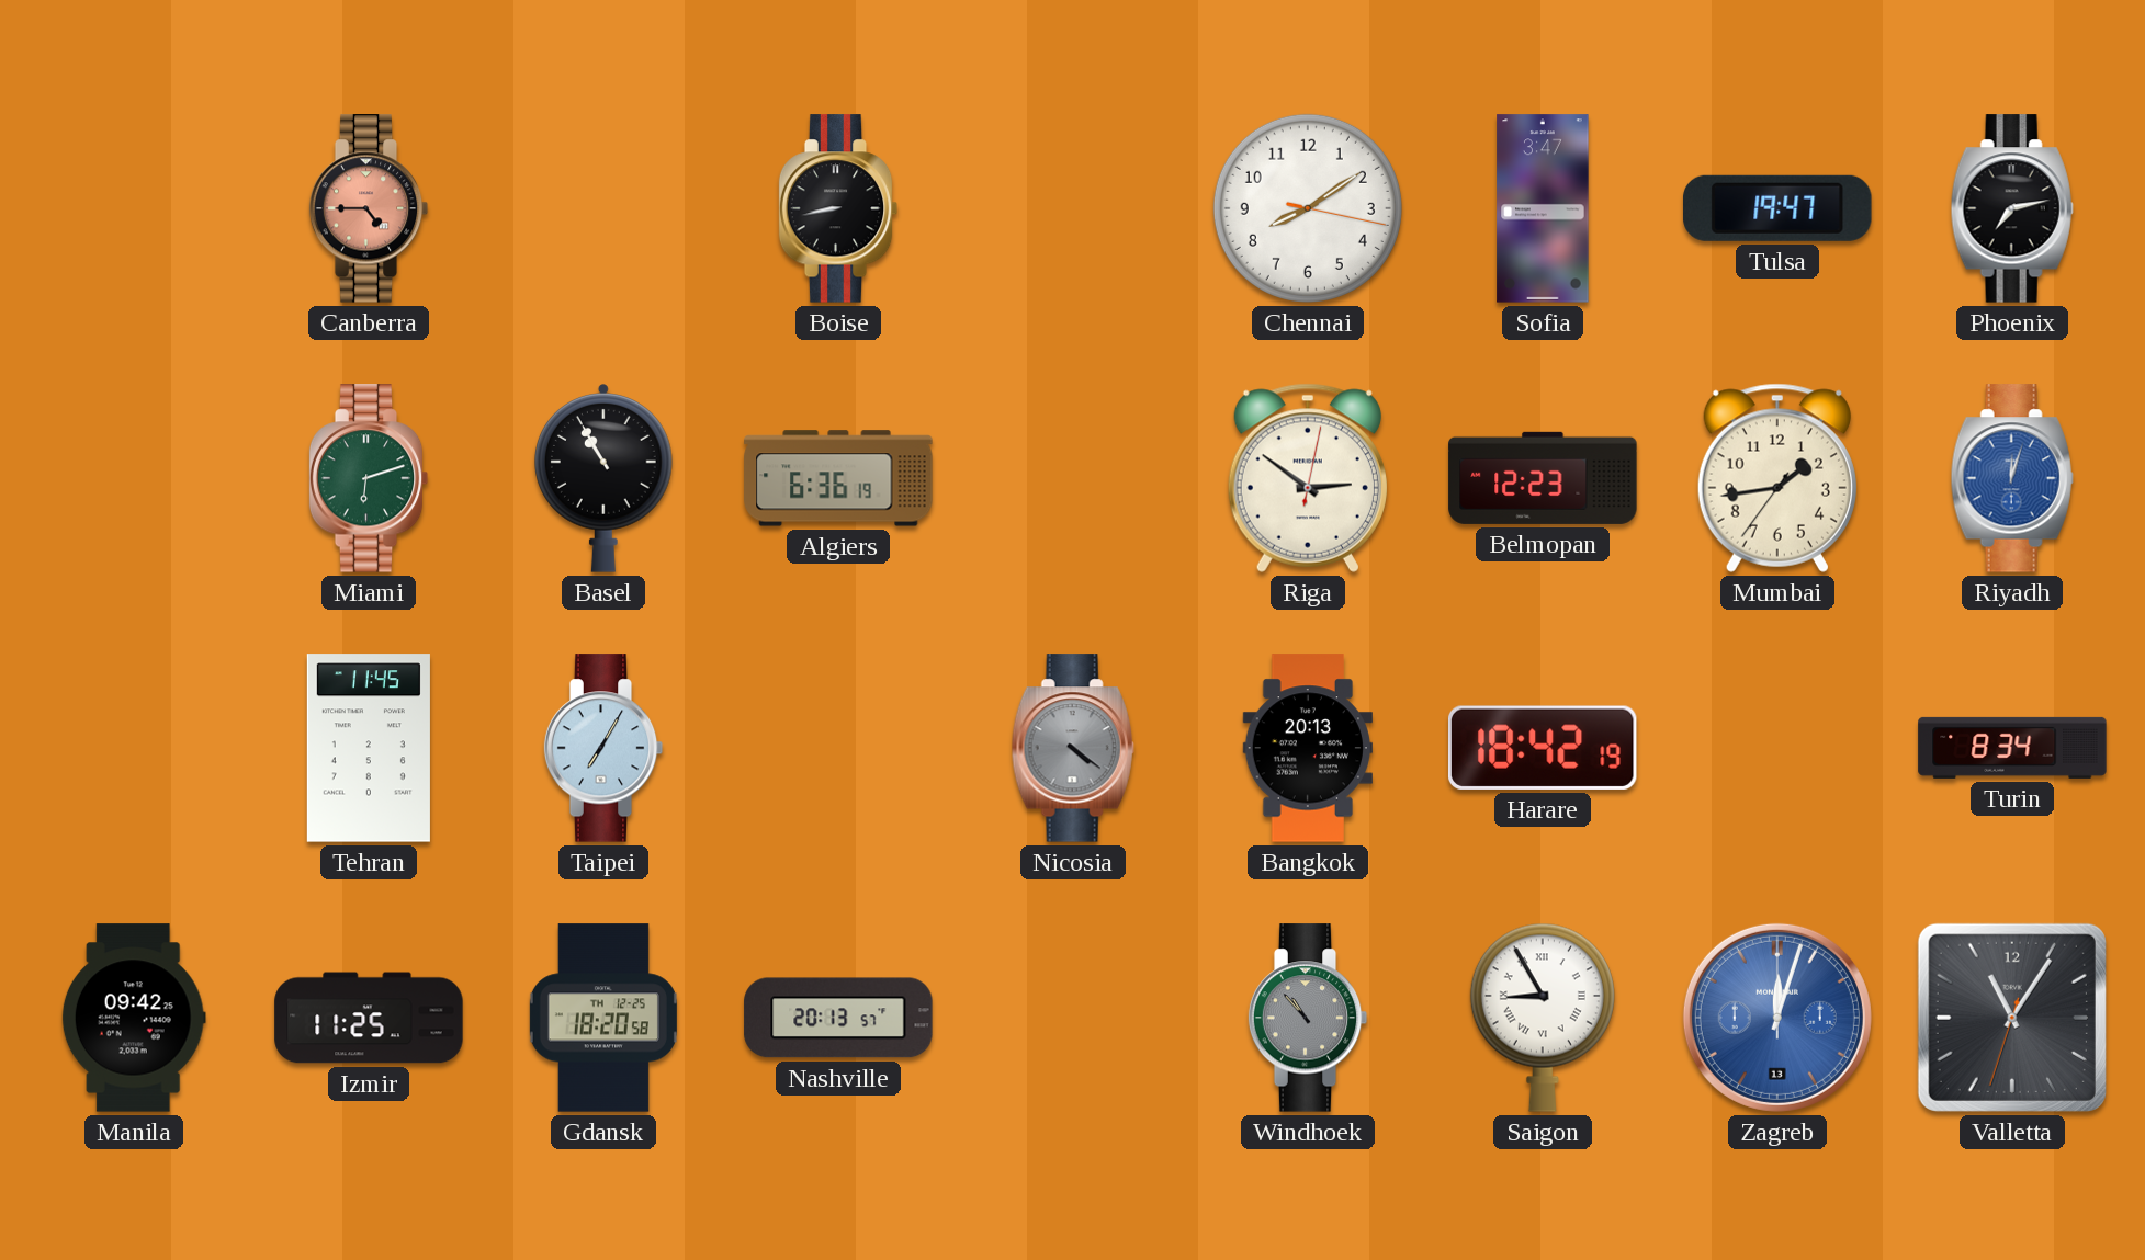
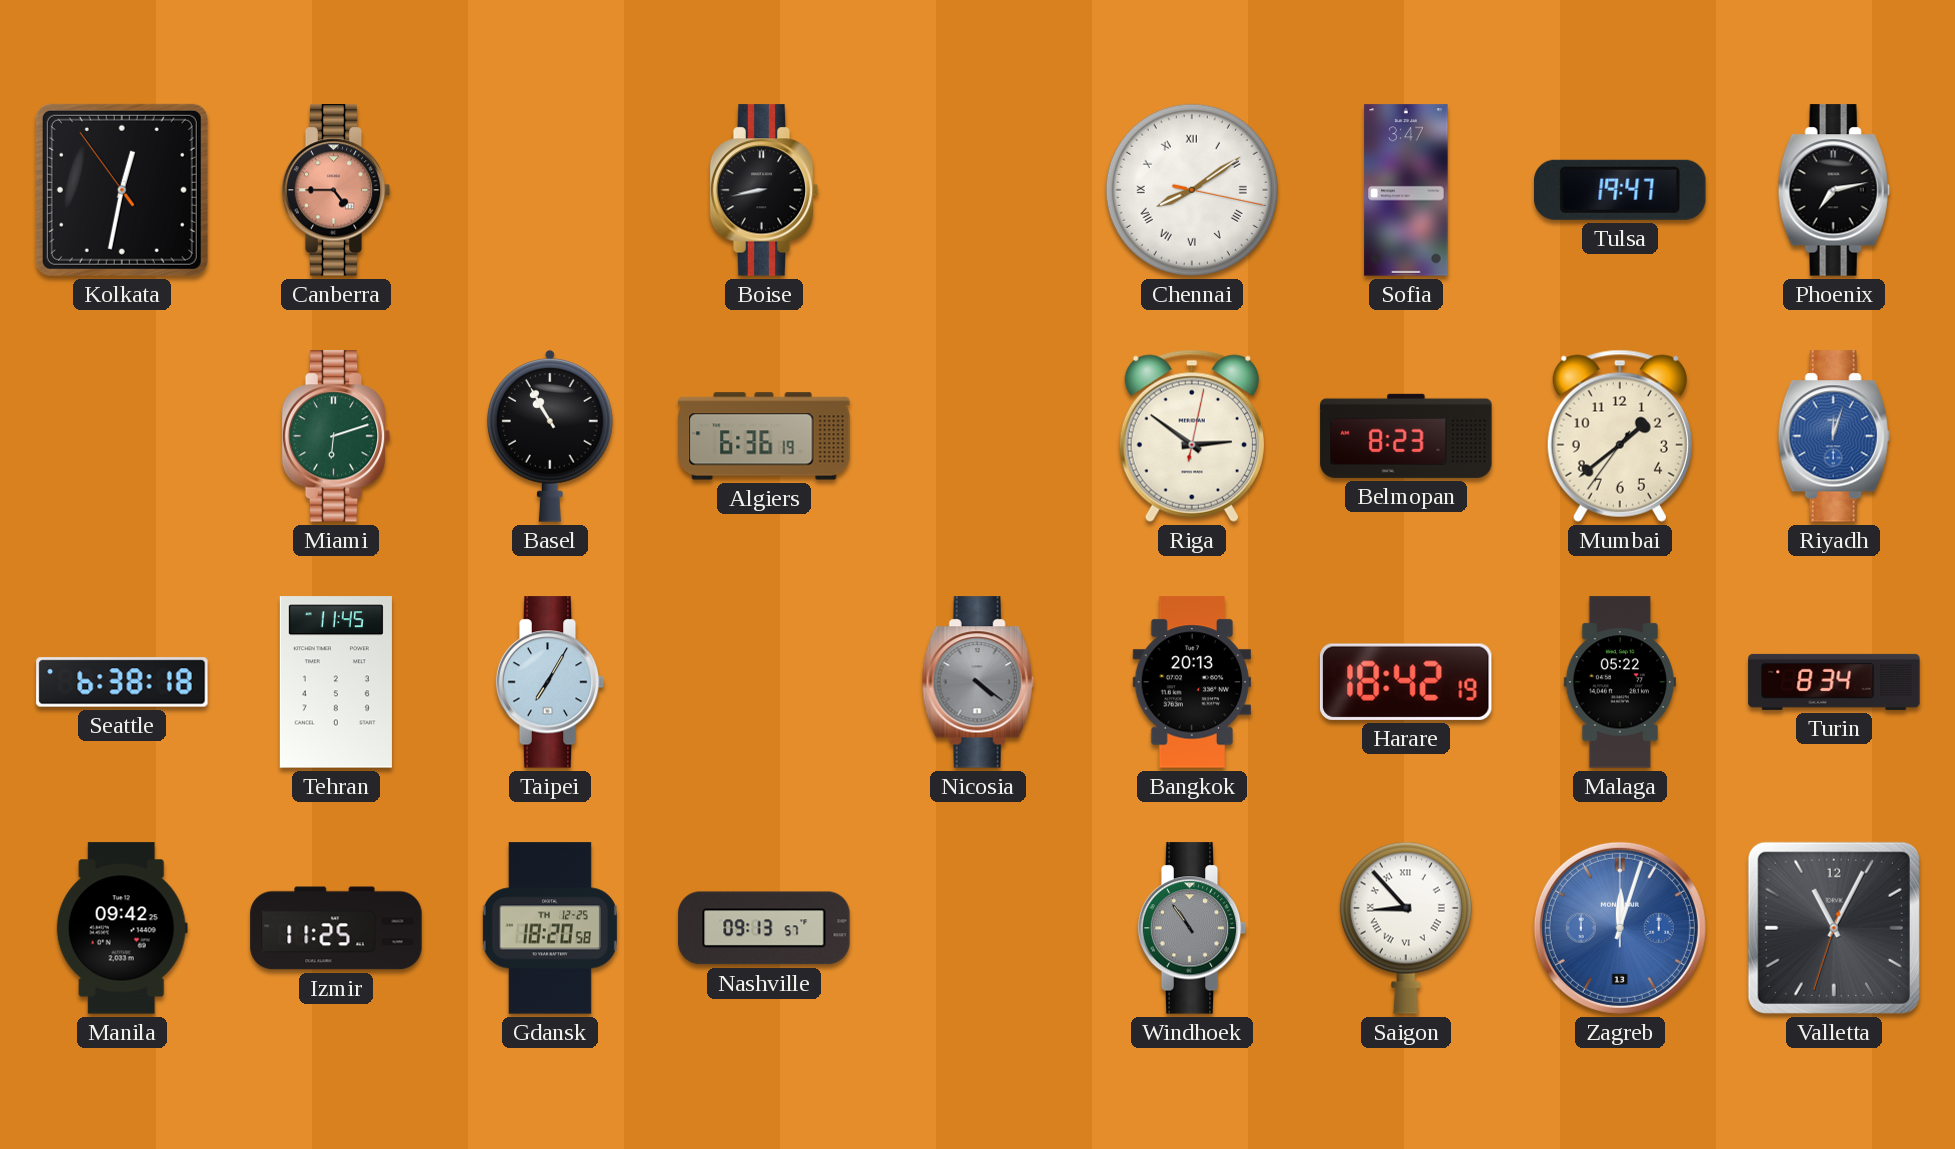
Kolkata: none -> 12:31 (122, 190)
Chennai numerals: Arabic -> Roman (1192, 190)
Belmopan: 12:23 -> 8:23 (1406, 436)
Mumbai: 1:43 -> 1:38 (1620, 436)
Seattle: none -> 6:38 (122, 682)
Malaga: none -> 05:22 (1620, 682)
Nashville: 20:13 -> 09:13 (764, 928)
Windhoek: 10:53 -> 10:54 (1192, 928)
Saigon: 8:55 -> 8:53 (1406, 928)
Valletta: 11:05 -> 11:04 (1834, 928)
